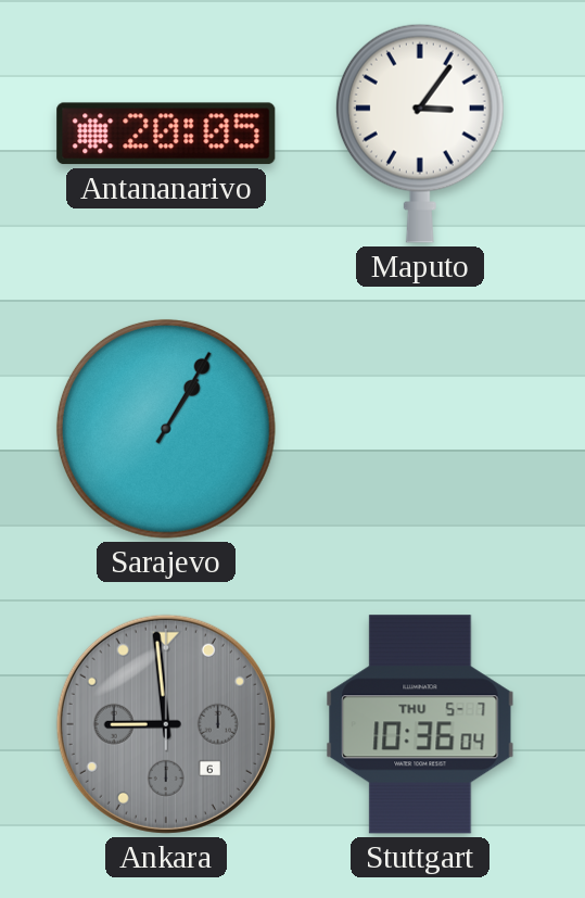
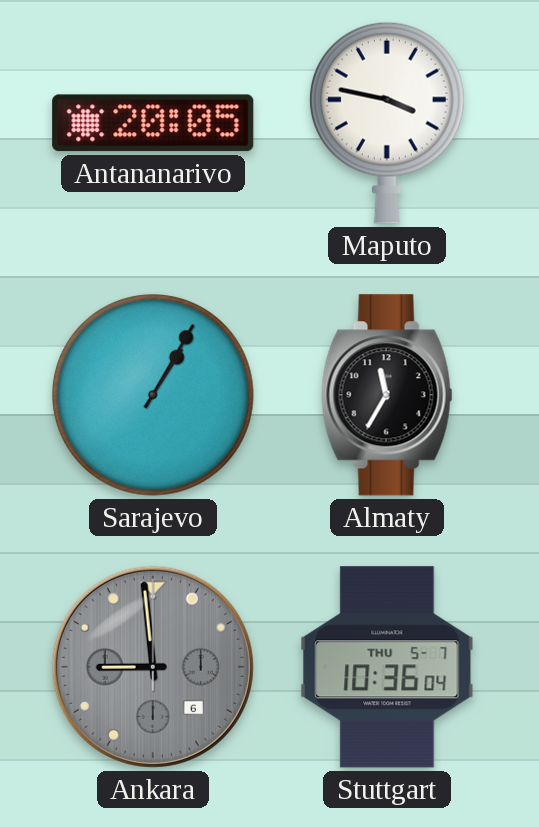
Maputo: 3:06 -> 3:47 (387, 123)
Almaty: none -> 11:35 (387, 395)
